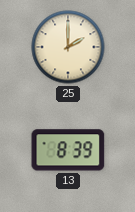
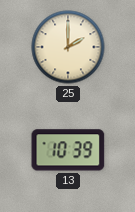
13: 8:39 -> 10:39 (68, 150)
